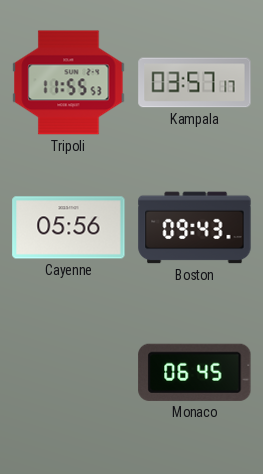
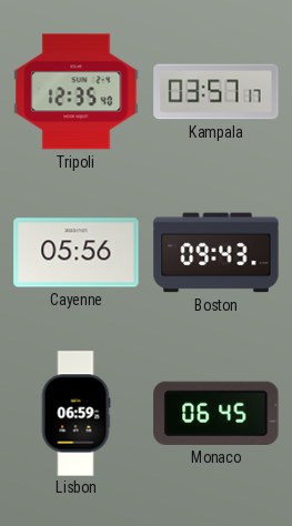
Tripoli: 11:55 -> 12:35 (77, 92)
Lisbon: none -> 06:59 (75, 414)
